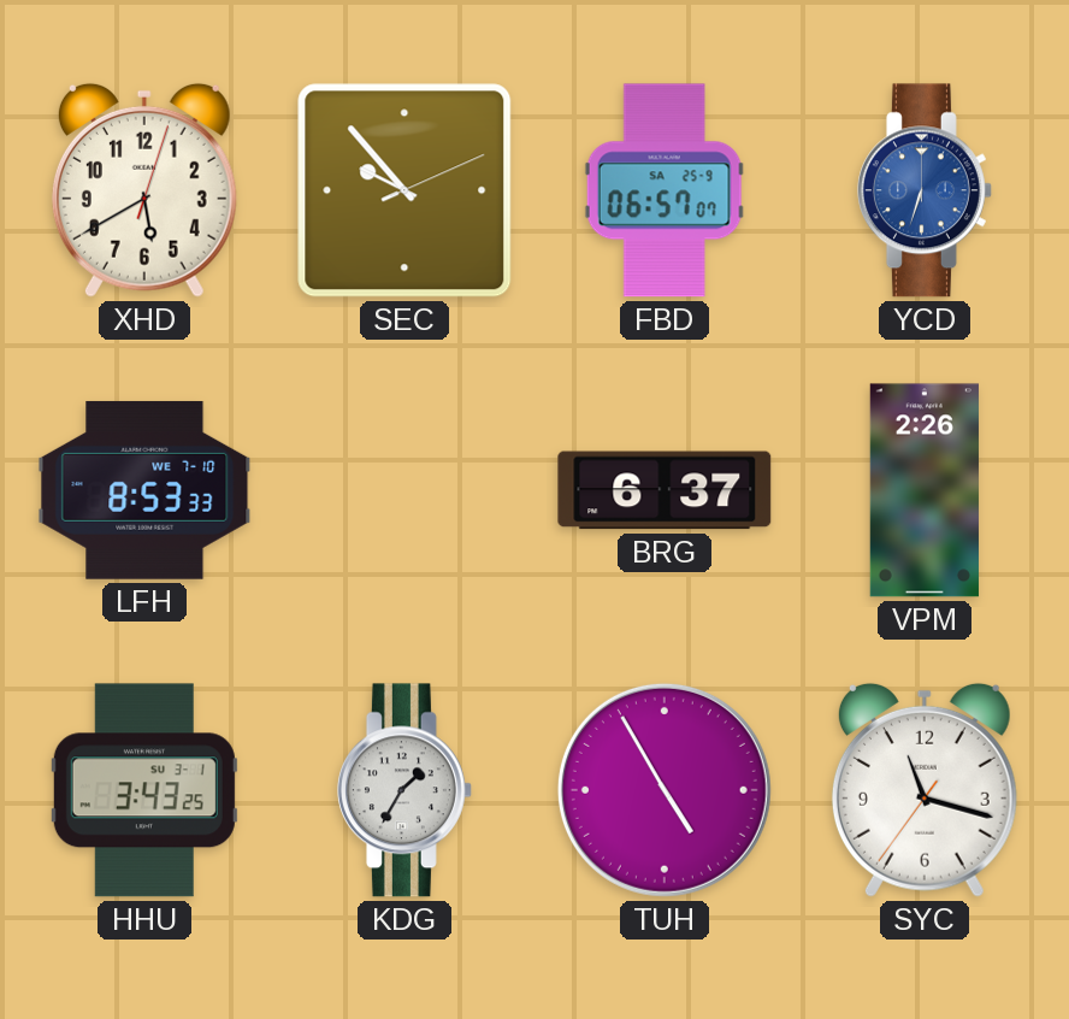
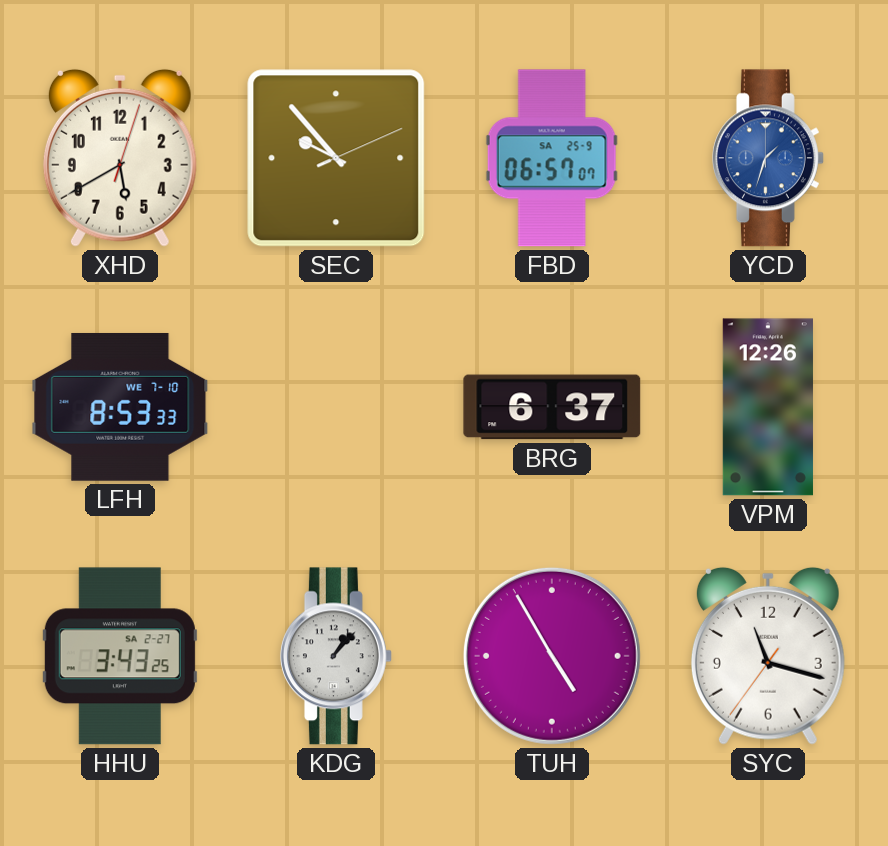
YCD: 6:33 -> 1:33 (768, 158)
VPM: 2:26 -> 12:26 (768, 407)
HHU date: SU 3-1 -> SA 2-27 (120, 656)
KDG: 1:35 -> 1:07 (336, 656)
